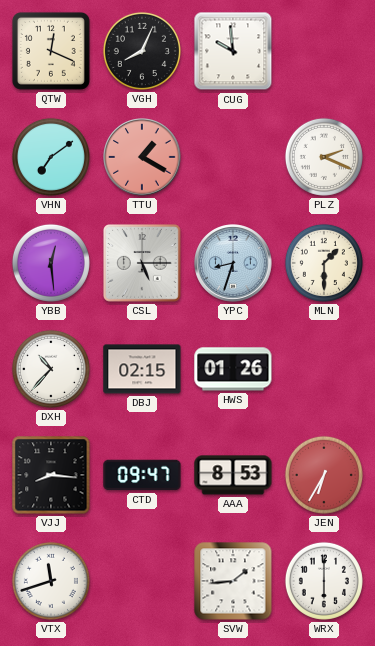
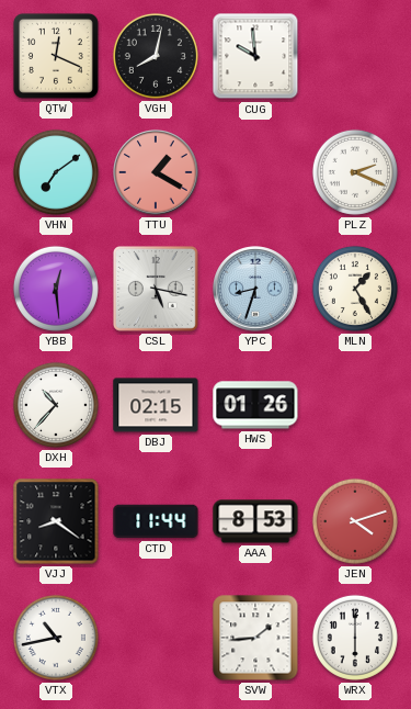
VGH: 8:04 -> 8:02 (156, 56)
CSL: 5:15 -> 5:17 (157, 290)
MLN: 1:30 -> 1:25 (355, 289)
VJJ: 8:16 -> 8:21 (56, 521)
CTD: 09:47 -> 11:44 (156, 521)
JEN: 6:35 -> 4:12 (355, 521)
VTX: 11:42 -> 10:43 (56, 638)
